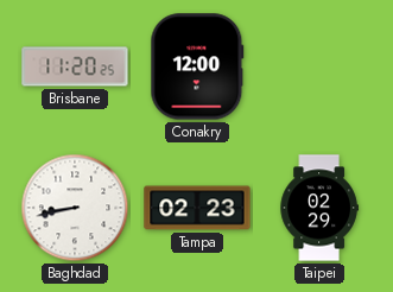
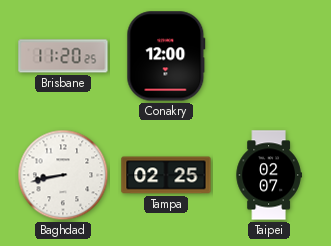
Tampa: 02:23 -> 02:25 (166, 175)
Taipei: 02:29 -> 02:07 (269, 175)
